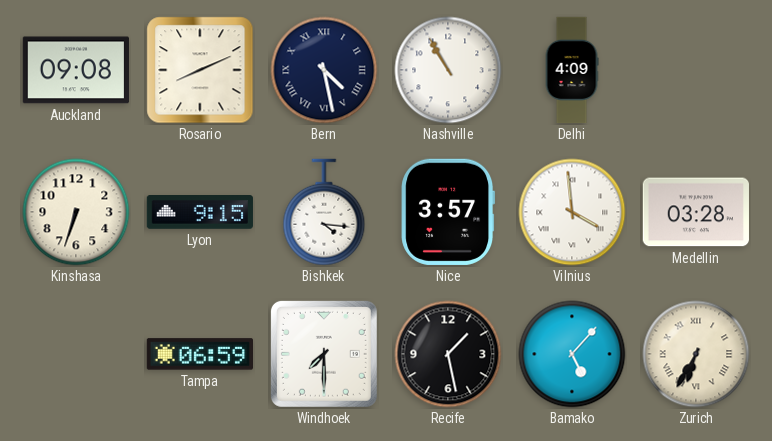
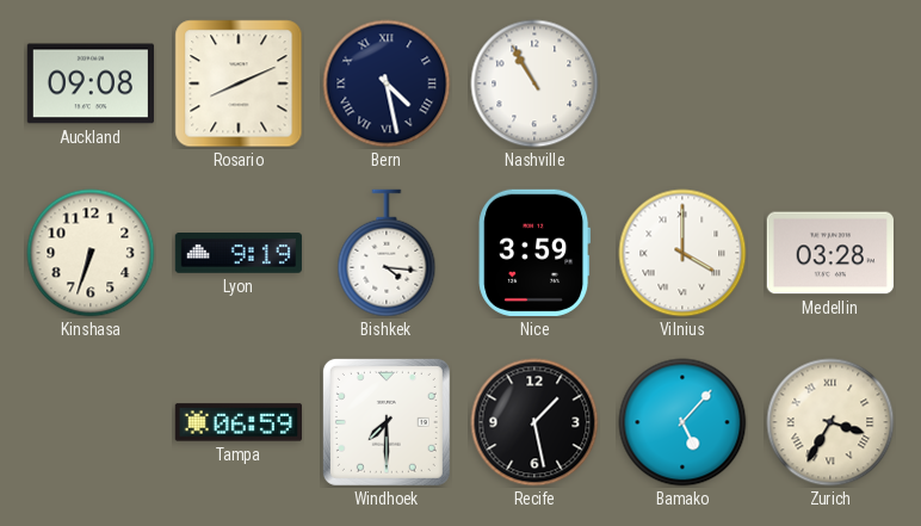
Delhi: 4:09 -> none (572, 70)
Lyon: 9:15 -> 9:19 (239, 254)
Nice: 3:57 -> 3:59 (534, 253)
Vilnius: 3:59 -> 4:00 (682, 253)
Zurich: 6:35 -> 3:35 (830, 422)
